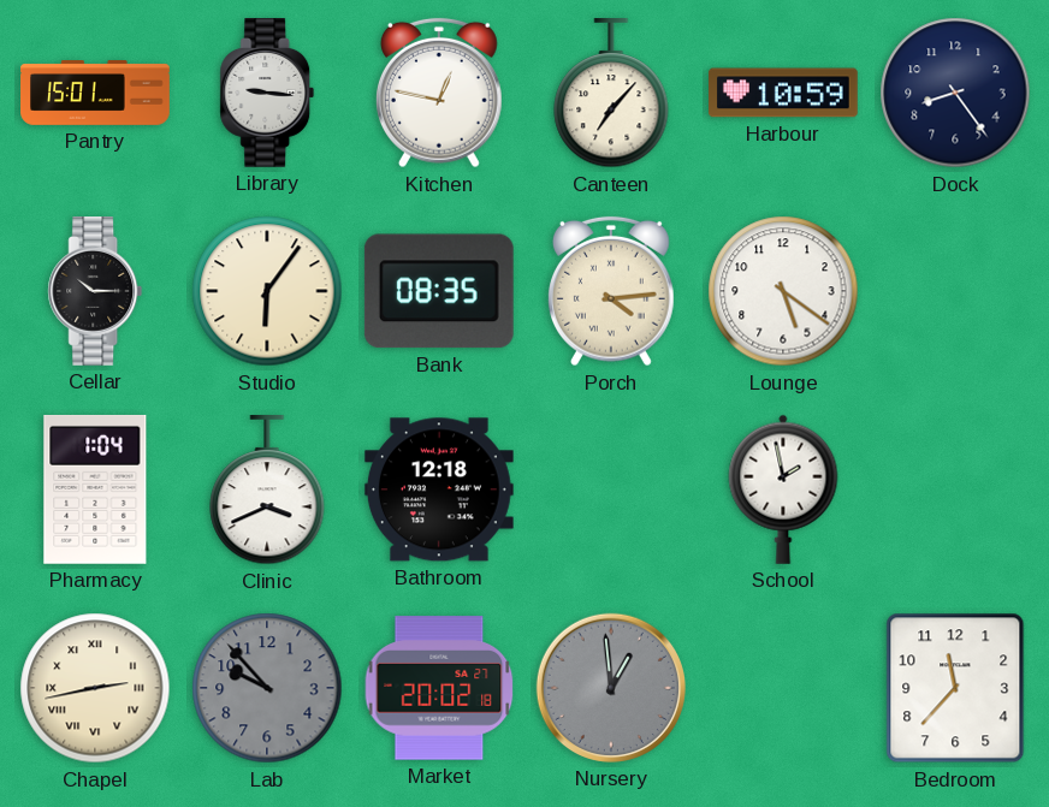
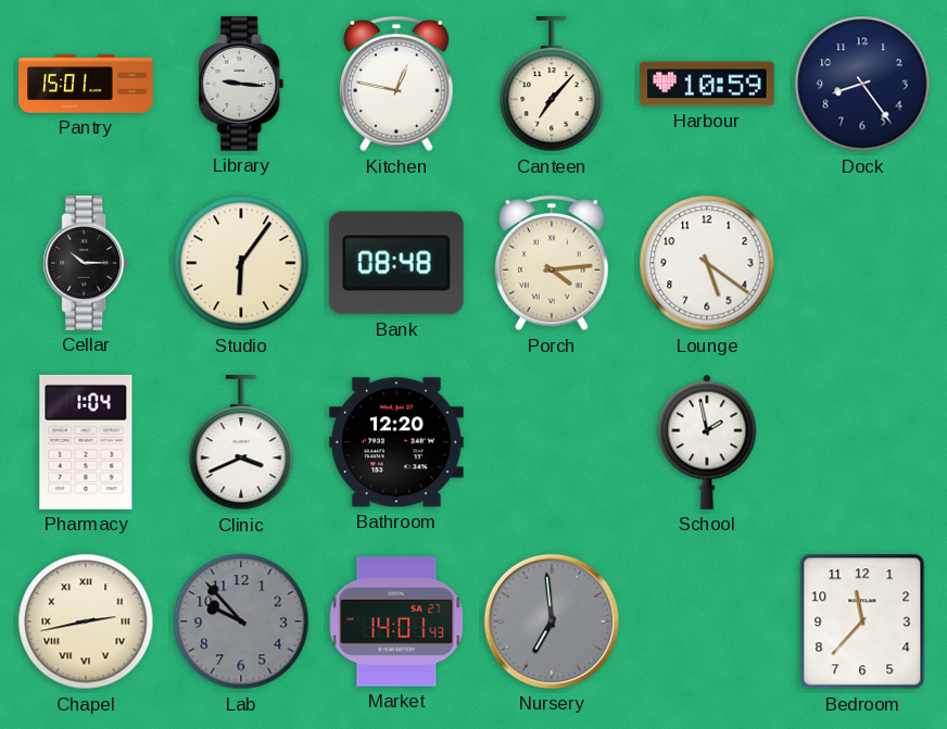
Bank: 08:35 -> 08:48 (396, 263)
Bathroom: 12:18 -> 12:20 (396, 442)
Market: 20:02 -> 14:01 (396, 621)
Nursery: 12:59 -> 6:59 (552, 621)
